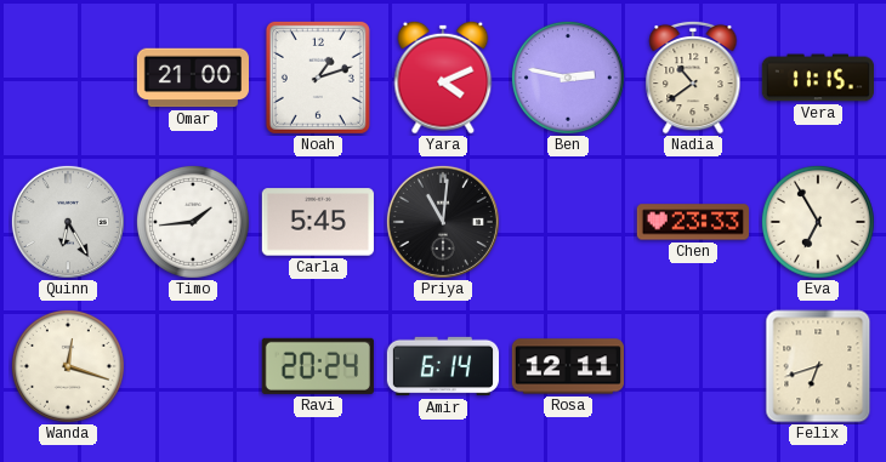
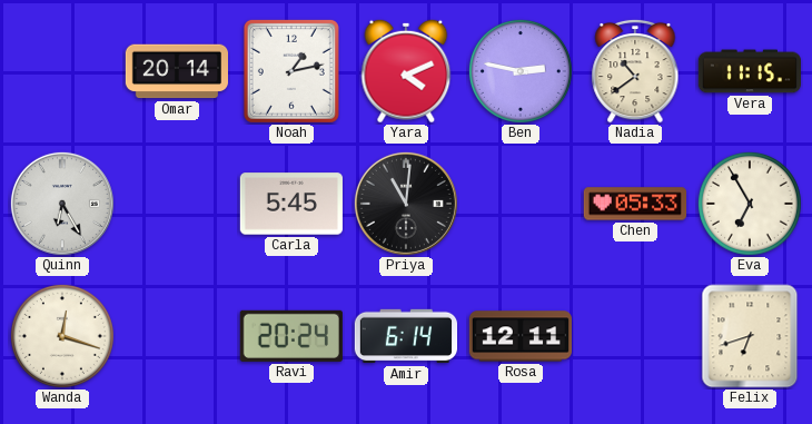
Omar: 21:00 -> 20:14 (176, 71)
Noah: 1:12 -> 1:13 (291, 71)
Timo: 1:44 -> none (193, 222)
Chen: 23:33 -> 05:33 (634, 204)
